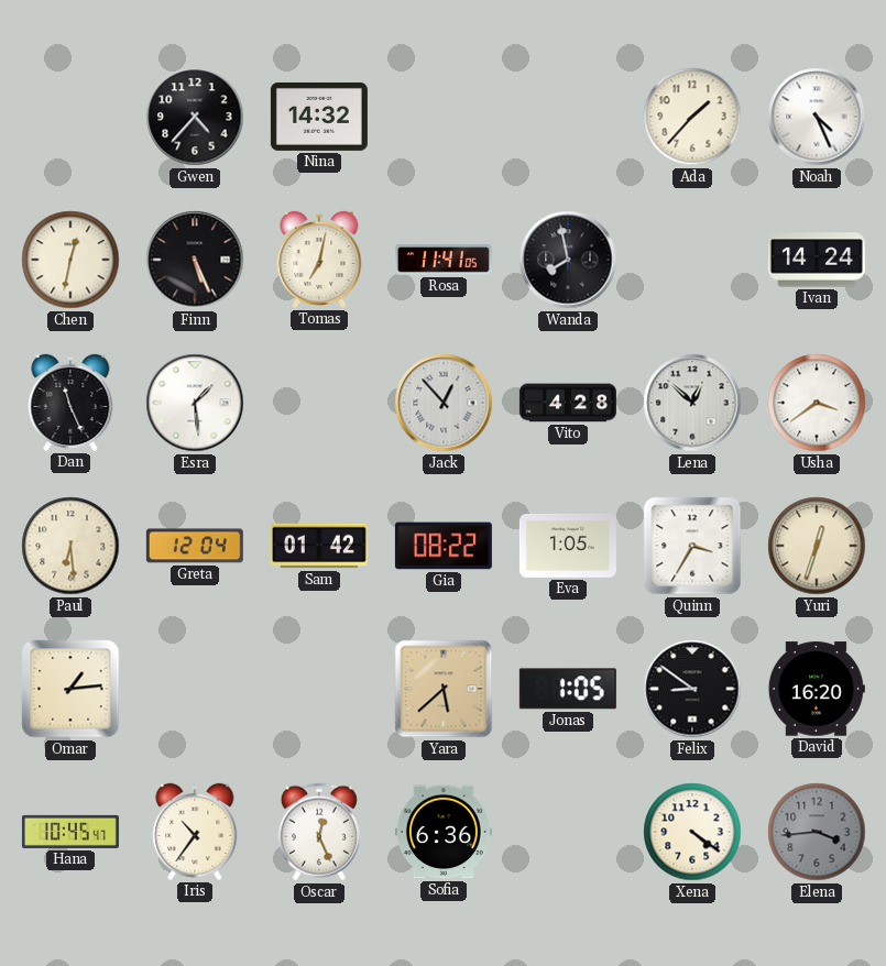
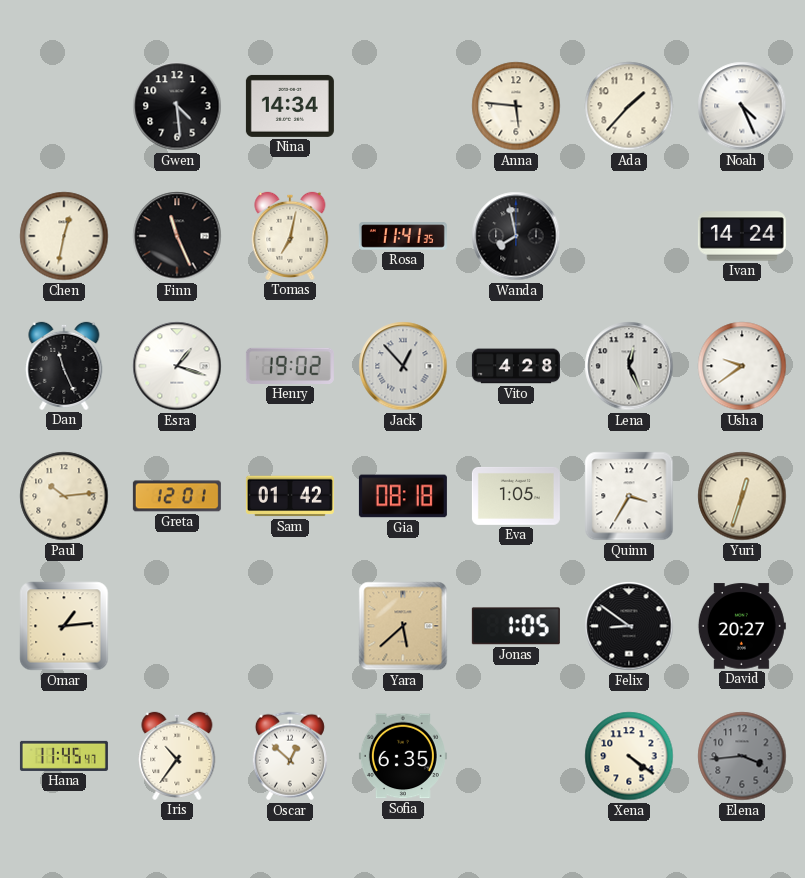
Gwen: 4:37 -> 4:29 (177, 106)
Nina: 14:32 -> 14:34 (290, 106)
Anna: none -> 5:46 (516, 106)
Finn: 5:26 -> 11:26 (177, 236)
Rosa: 11:41:05 -> 11:41:35 (403, 236)
Esra: 1:29 -> 1:18 (177, 366)
Henry: none -> 19:02 (290, 366)
Lena: 12:52 -> 12:26 (629, 366)
Usha: 3:39 -> 9:39 (742, 366)
Paul: 6:29 -> 10:14 (64, 496)
Greta: 12:04 -> 12:01 (177, 496)
Gia: 08:22 -> 08:18 (403, 496)
David: 16:20 -> 20:27 (742, 626)
Hana: 10:45 -> 11:45 (64, 756)
Oscar: 12:26 -> 12:52 (290, 756)
Sofia: 6:36 -> 6:35 (403, 756)
